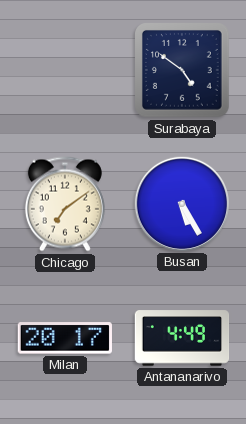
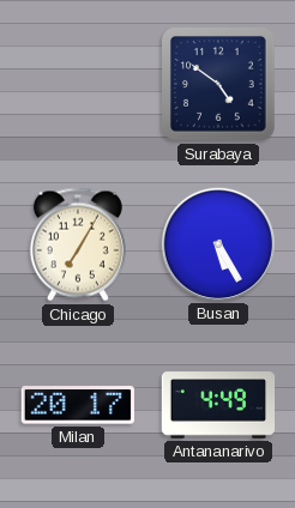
Chicago: 7:09 -> 7:05 (78, 244)
